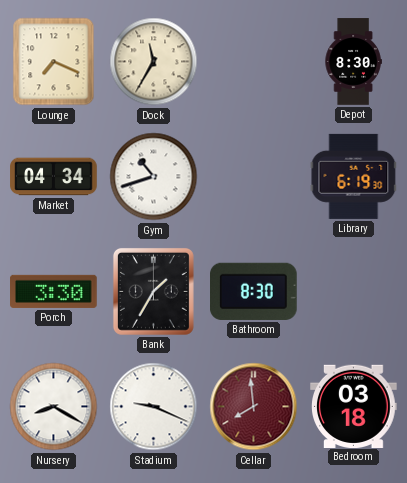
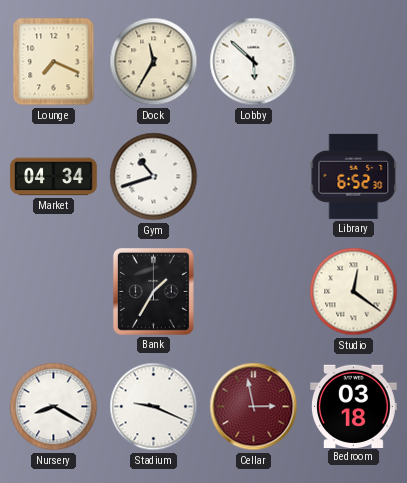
Lobby: none -> 5:52 (254, 62)
Depot: 8:30 -> none (353, 62)
Library: 6:19 -> 6:52 (354, 176)
Porch: 3:30 -> none (54, 291)
Bathroom: 8:30 -> none (254, 291)
Studio: none -> 12:21 (354, 292)
Cellar: 7:59 -> 2:58 (254, 407)
